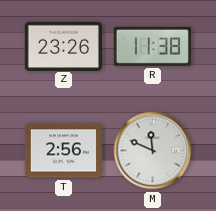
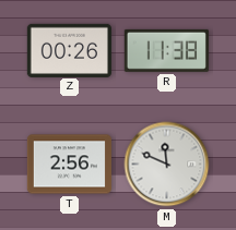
Z: 23:26 -> 00:26 (69, 50)
